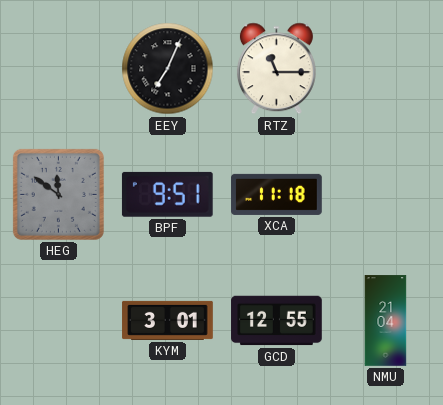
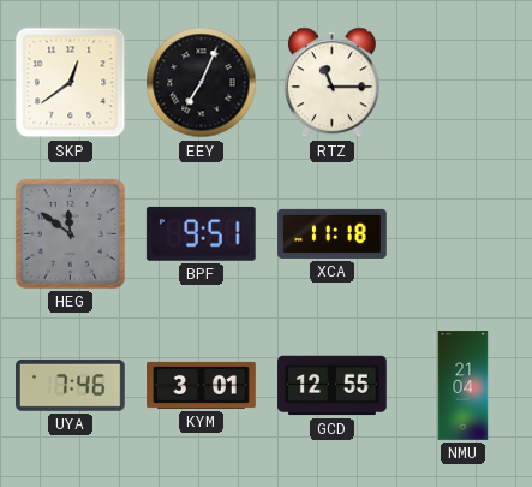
SKP: none -> 12:39 (71, 83)
UYA: none -> 7:46 (71, 385)
